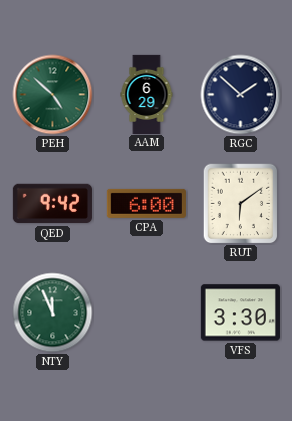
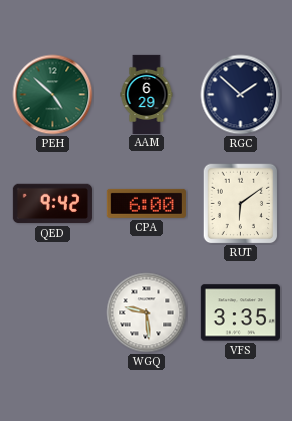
NTY: 11:56 -> none (53, 313)
WGQ: none -> 9:29 (147, 313)
VFS: 3:30 -> 3:35 (240, 313)
